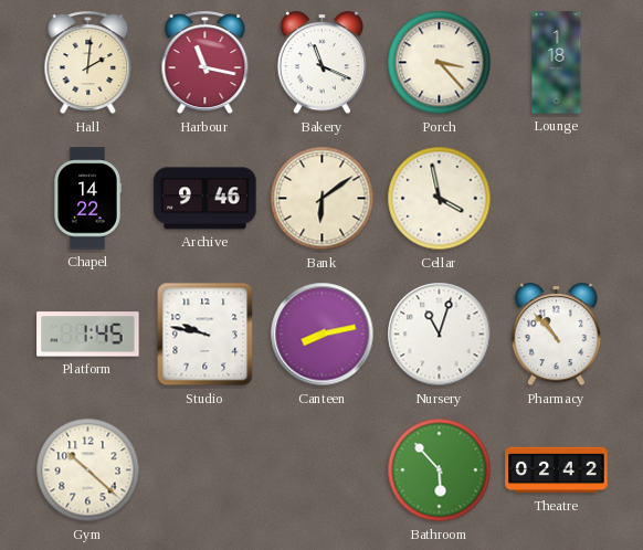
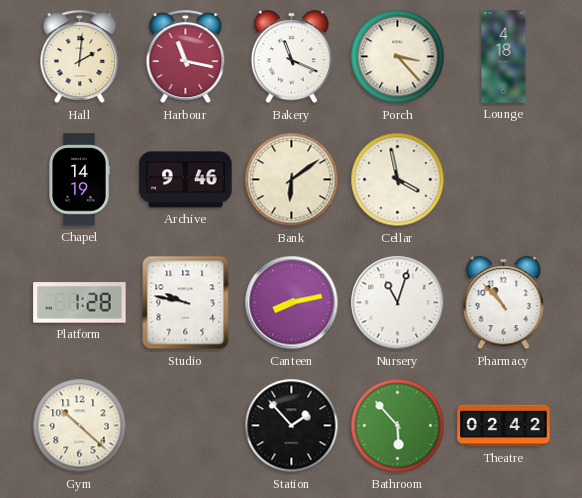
Lounge: 1:18 -> 4:18 (504, 57)
Chapel: 14:22 -> 14:19 (79, 180)
Platform: 1:45 -> 1:28 (80, 303)
Station: none -> 1:53 (292, 426)
